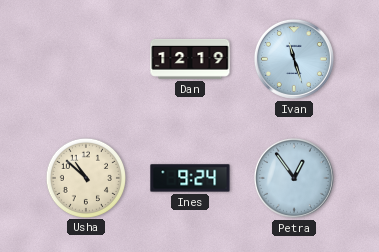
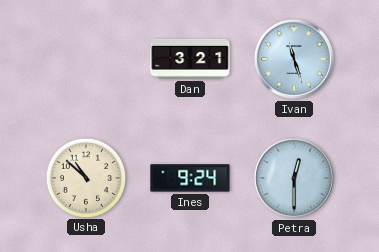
Dan: 12:19 -> 3:21 (190, 59)
Petra: 12:54 -> 12:30 (294, 178)
